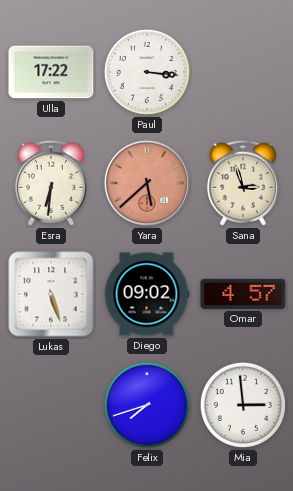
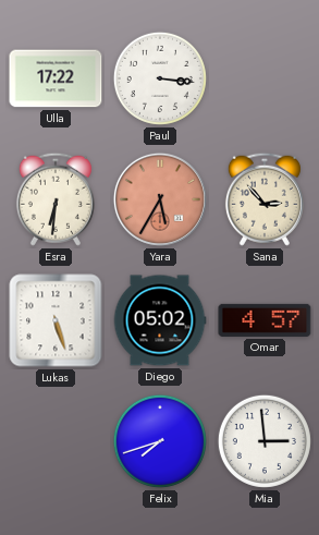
Yara: 5:38 -> 5:35 (160, 199)
Sana: 2:57 -> 2:53 (265, 199)
Diego: 09:02 -> 05:02 (160, 320)
